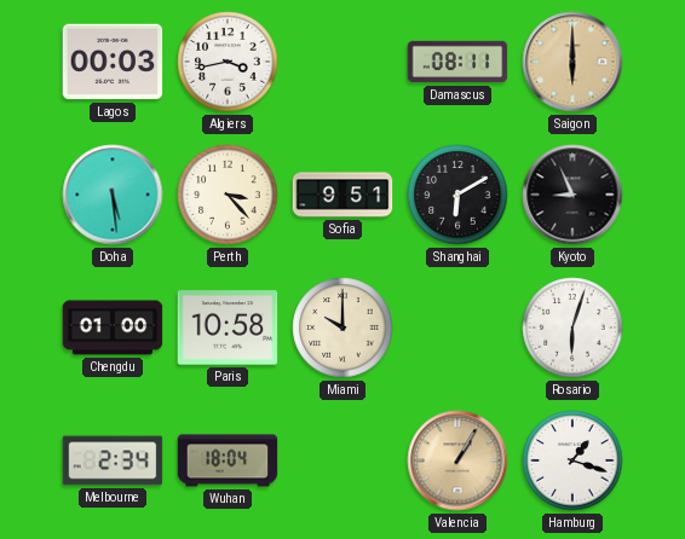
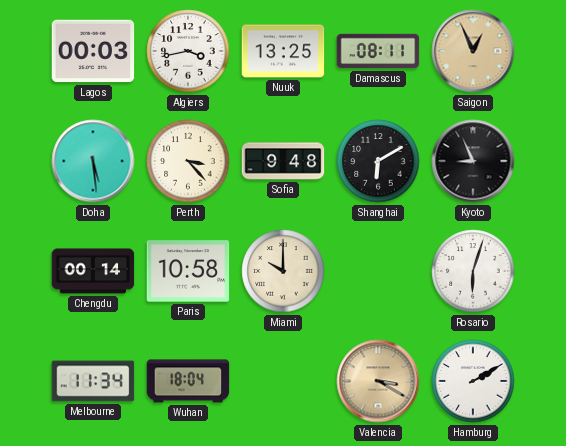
Nuuk: none -> 13:25 (283, 51)
Saigon: 6:00 -> 12:56 (473, 51)
Sofia: 9:51 -> 9:48 (283, 161)
Chengdu: 01:00 -> 00:14 (93, 271)
Melbourne: 2:34 -> 11:34 (93, 381)
Valencia: 1:05 -> 3:20 (378, 381)
Hamburg: 1:18 -> 2:10 (473, 381)
